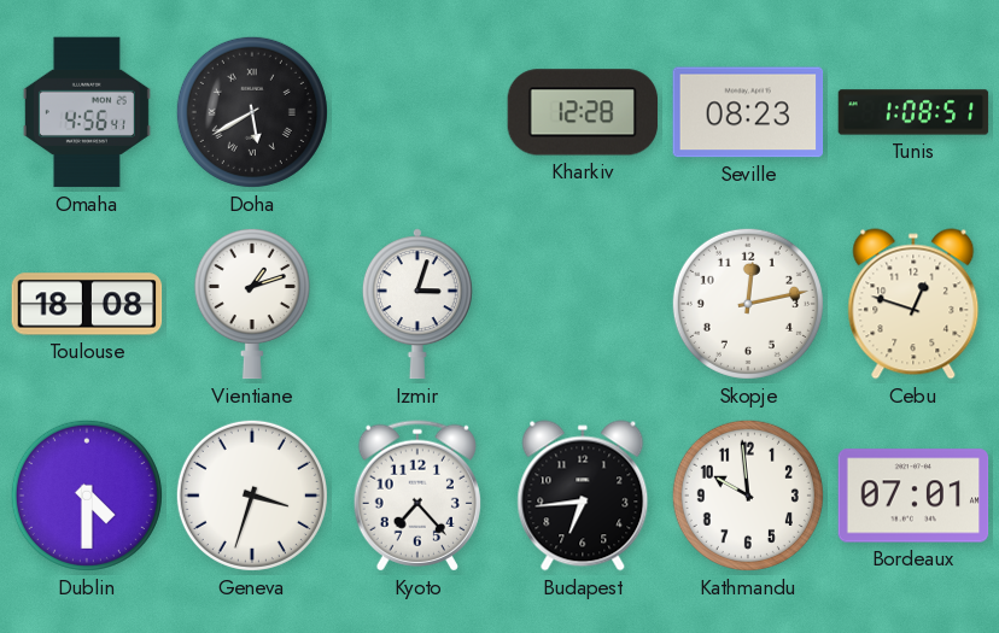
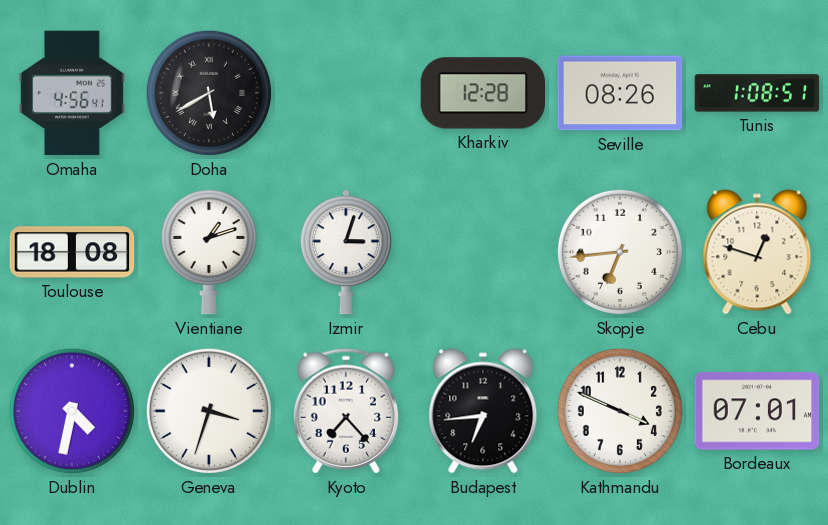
Seville: 08:23 -> 08:26 (620, 93)
Skopje: 12:13 -> 6:44 (620, 252)
Dublin: 4:30 -> 4:32 (72, 411)
Kathmandu: 9:59 -> 3:49 (620, 411)
